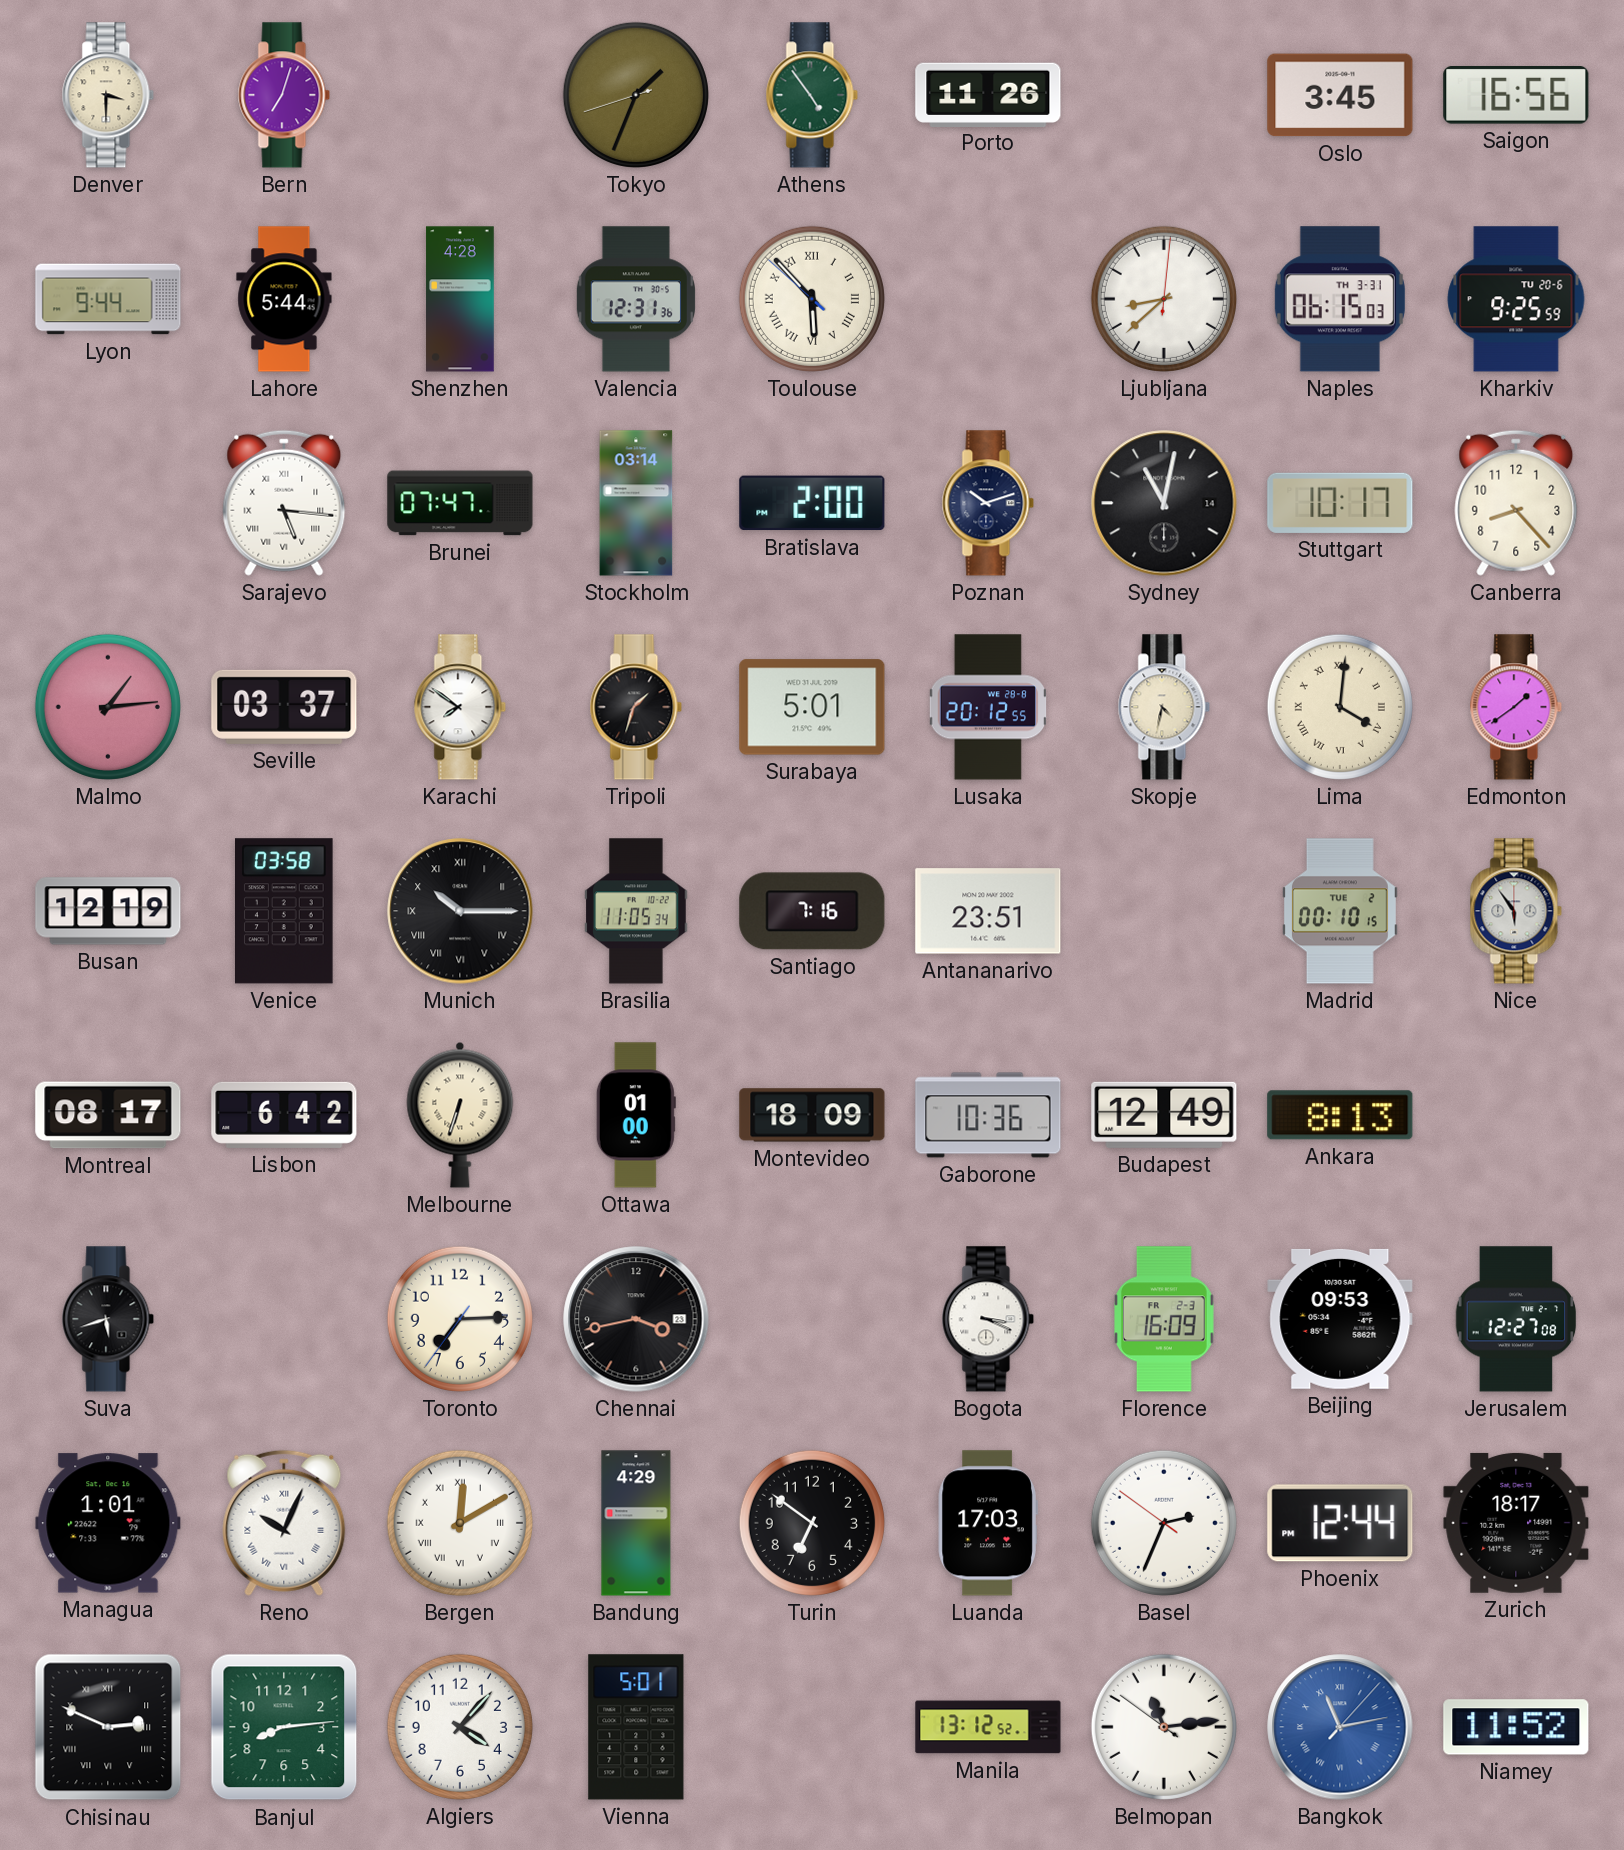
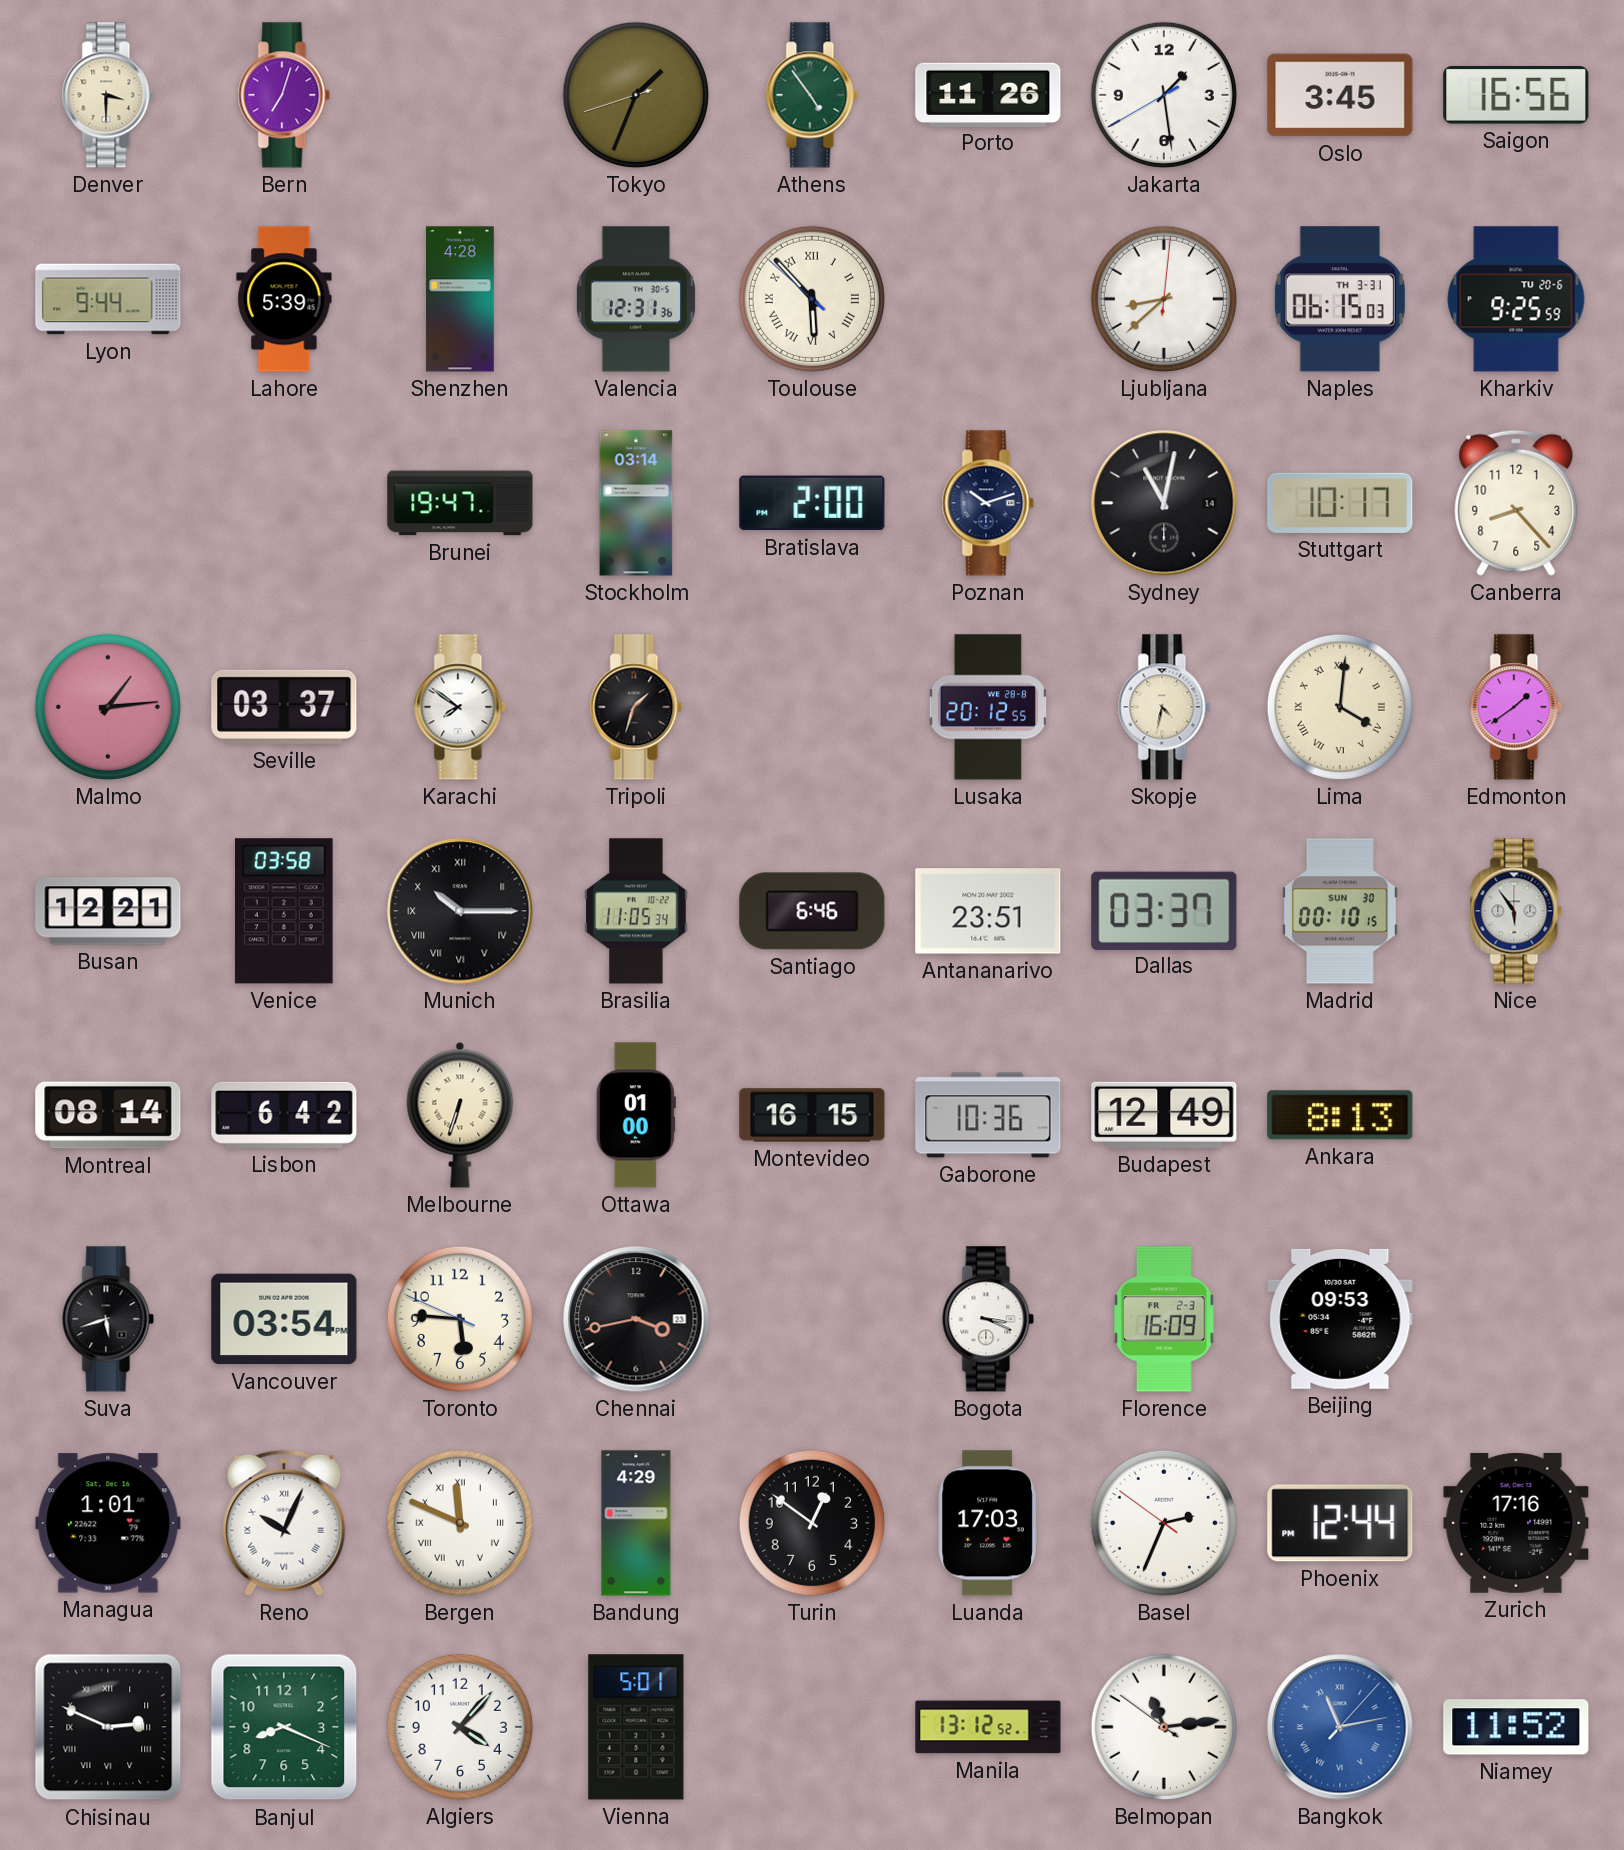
Jakarta: none -> 1:28 (1164, 95)
Lahore: 5:44 -> 5:39 (284, 299)
Sarajevo: 5:16 -> none (284, 503)
Brunei: 07:47 -> 19:47 (460, 503)
Surabaya: 5:01 -> none (812, 707)
Busan: 12:19 -> 12:21 (108, 911)
Santiago: 7:16 -> 6:46 (812, 911)
Dallas: none -> 03:37 (1164, 910)
Madrid date: TUE 2 -> SUN 30 (1340, 911)
Montreal: 08:17 -> 08:14 (108, 1115)
Montevideo: 18:09 -> 16:15 (812, 1115)
Vancouver: none -> 03:54 (284, 1319)
Toronto: 7:14 -> 5:45 (460, 1319)
Jerusalem: 12:27 -> none (1516, 1319)
Bergen: 12:10 -> 11:49 (460, 1523)
Turin: 6:51 -> 12:51 (812, 1523)
Zurich: 18:17 -> 17:16 (1516, 1523)
Banjul: 8:14 -> 8:19 (284, 1727)
